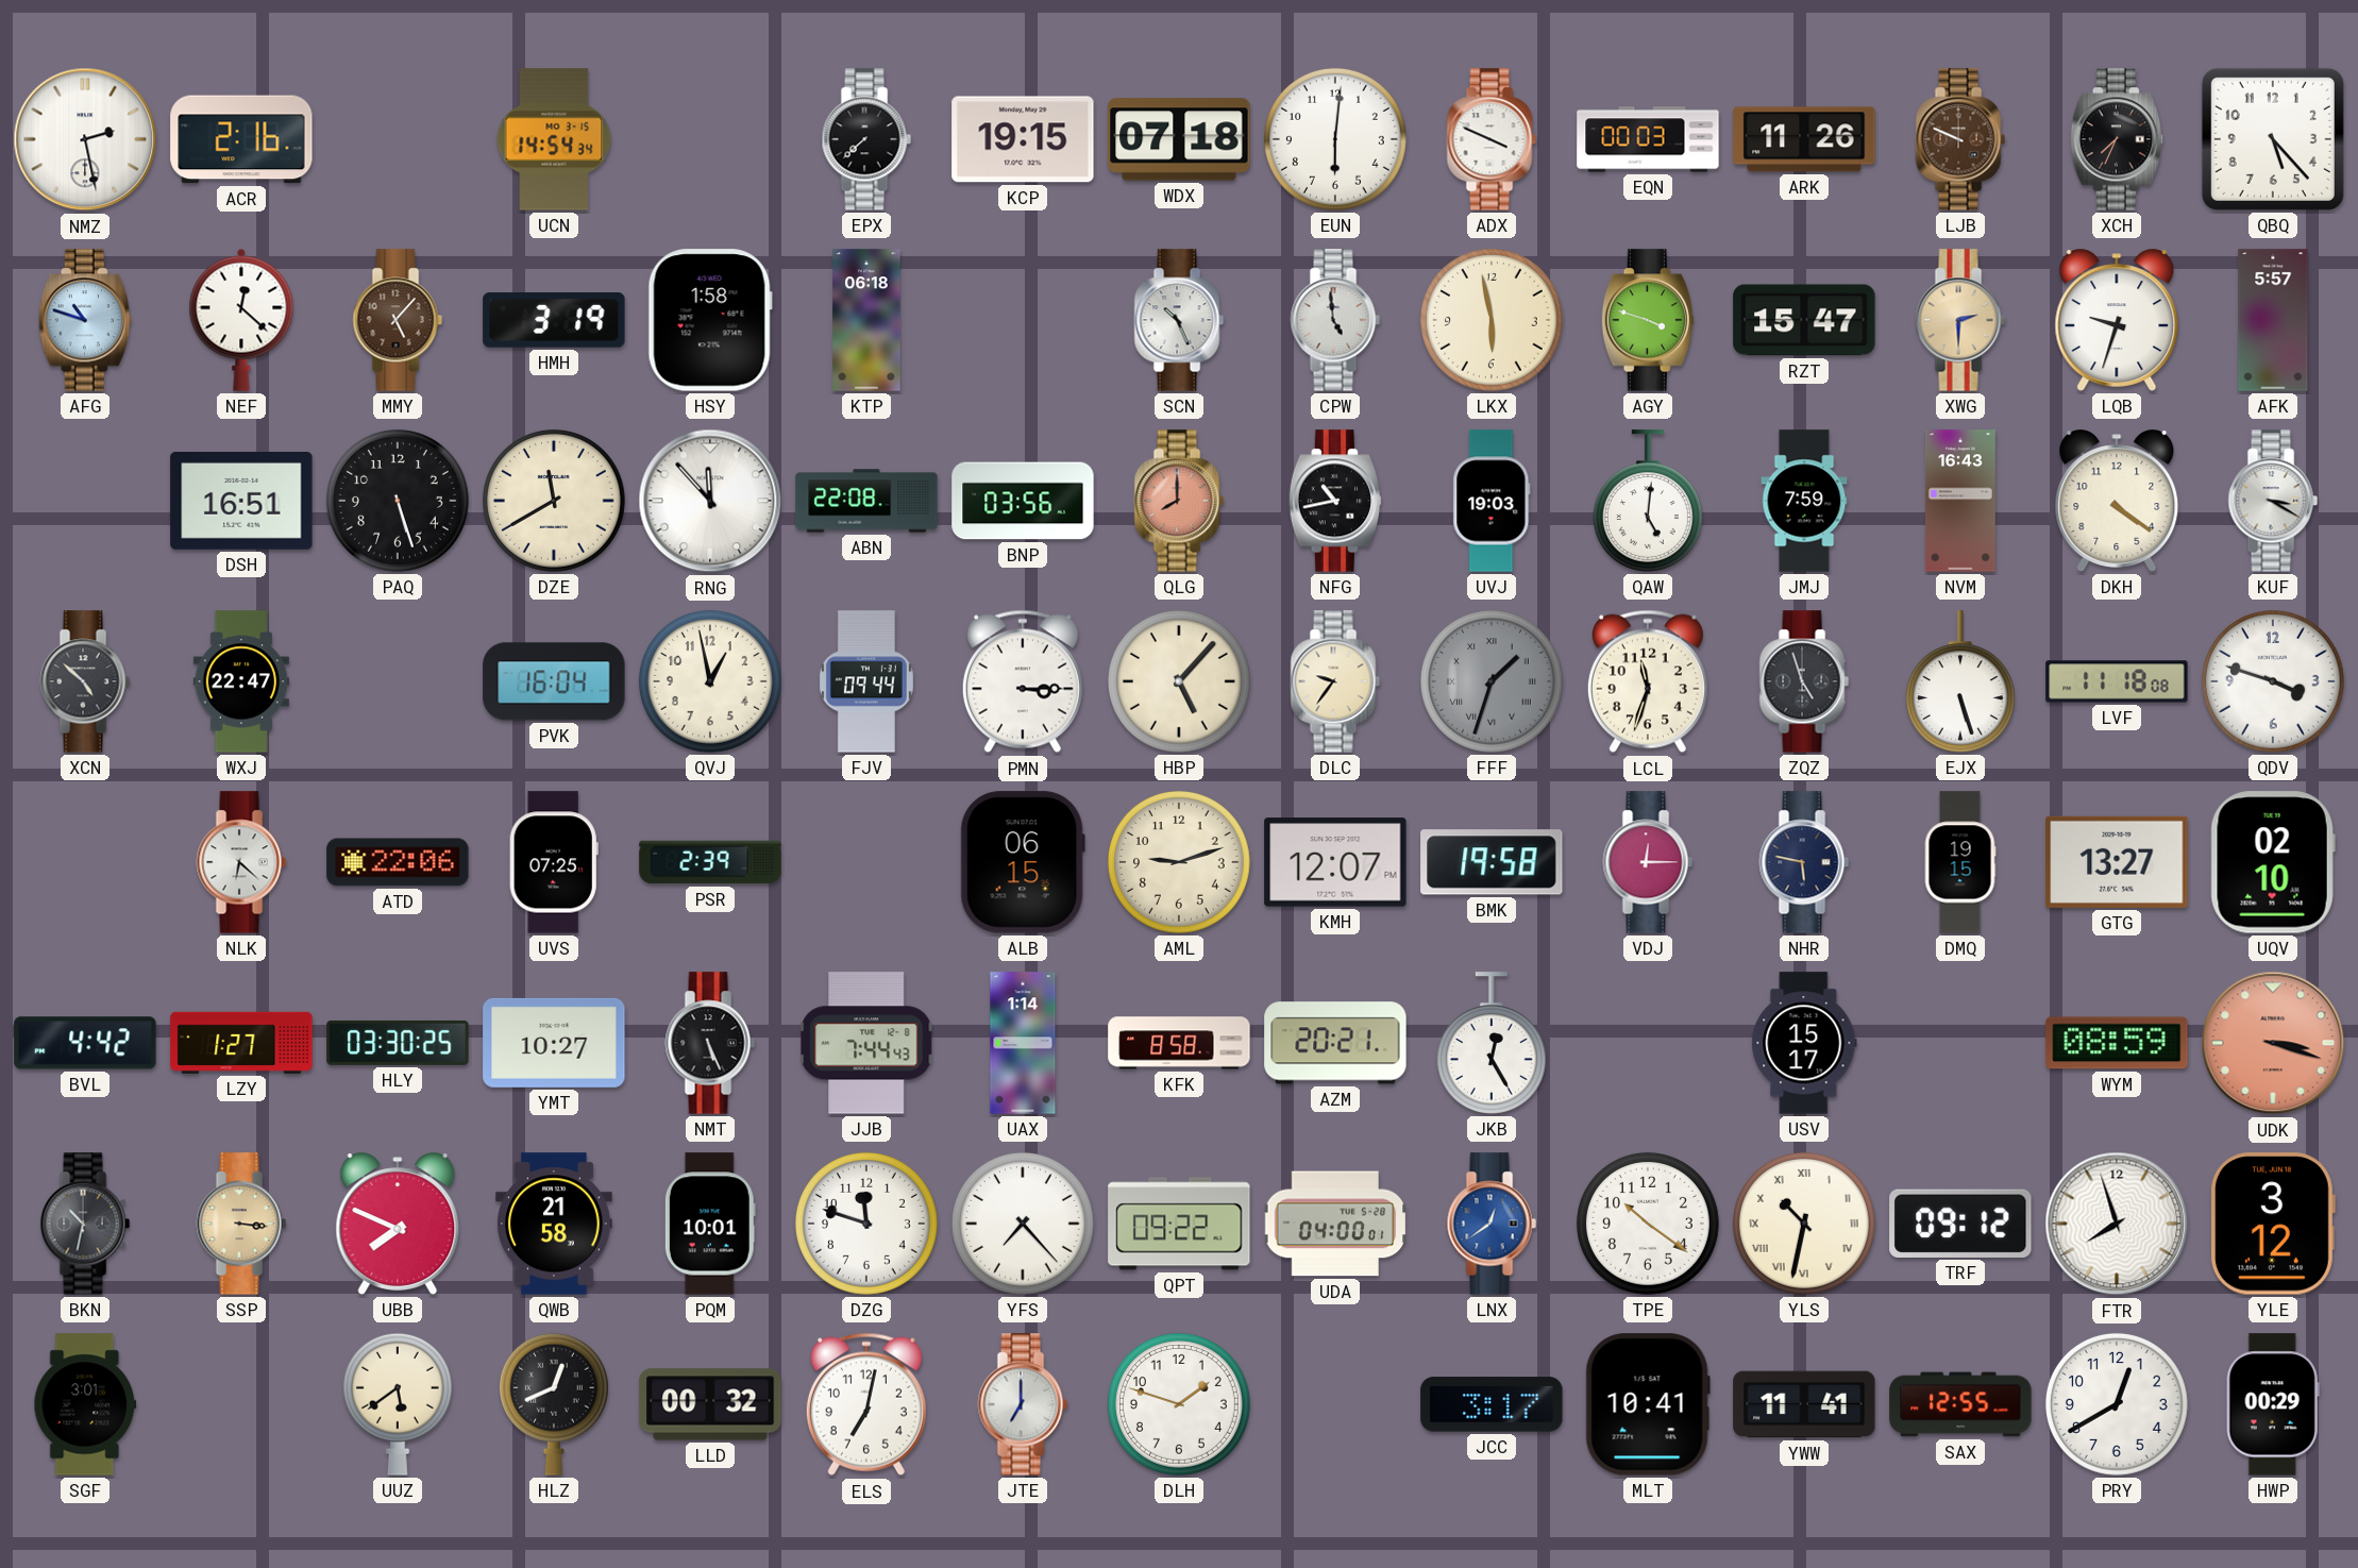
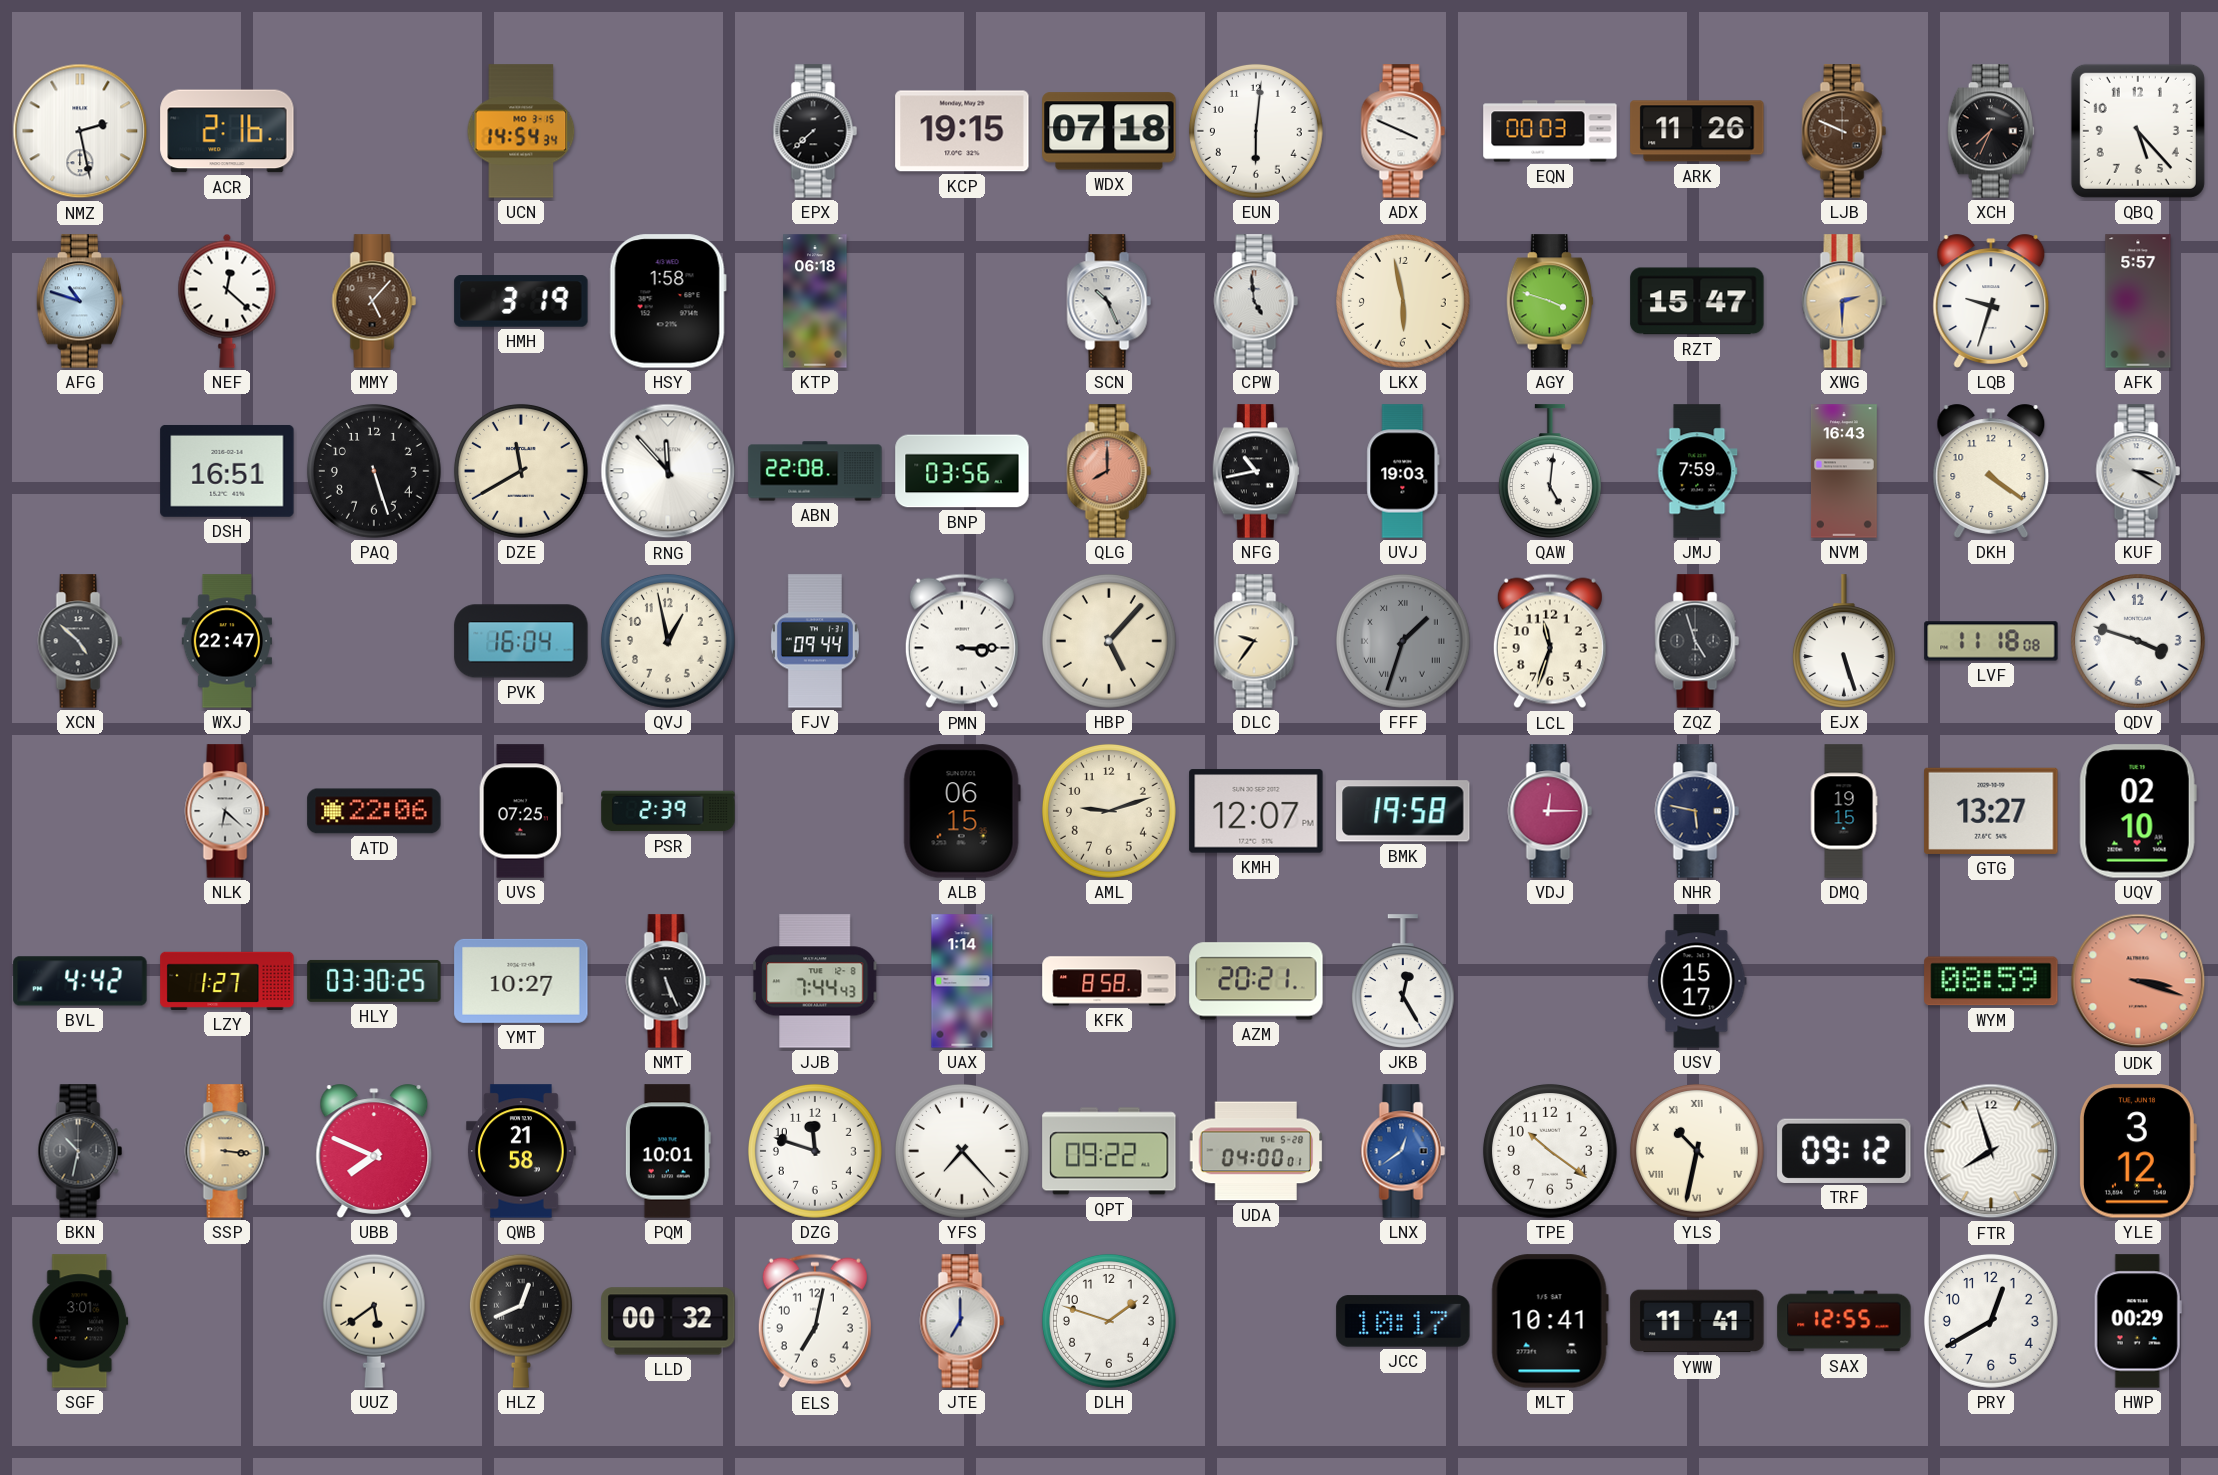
JCC: 3:17 -> 10:17 (1403, 1321)
